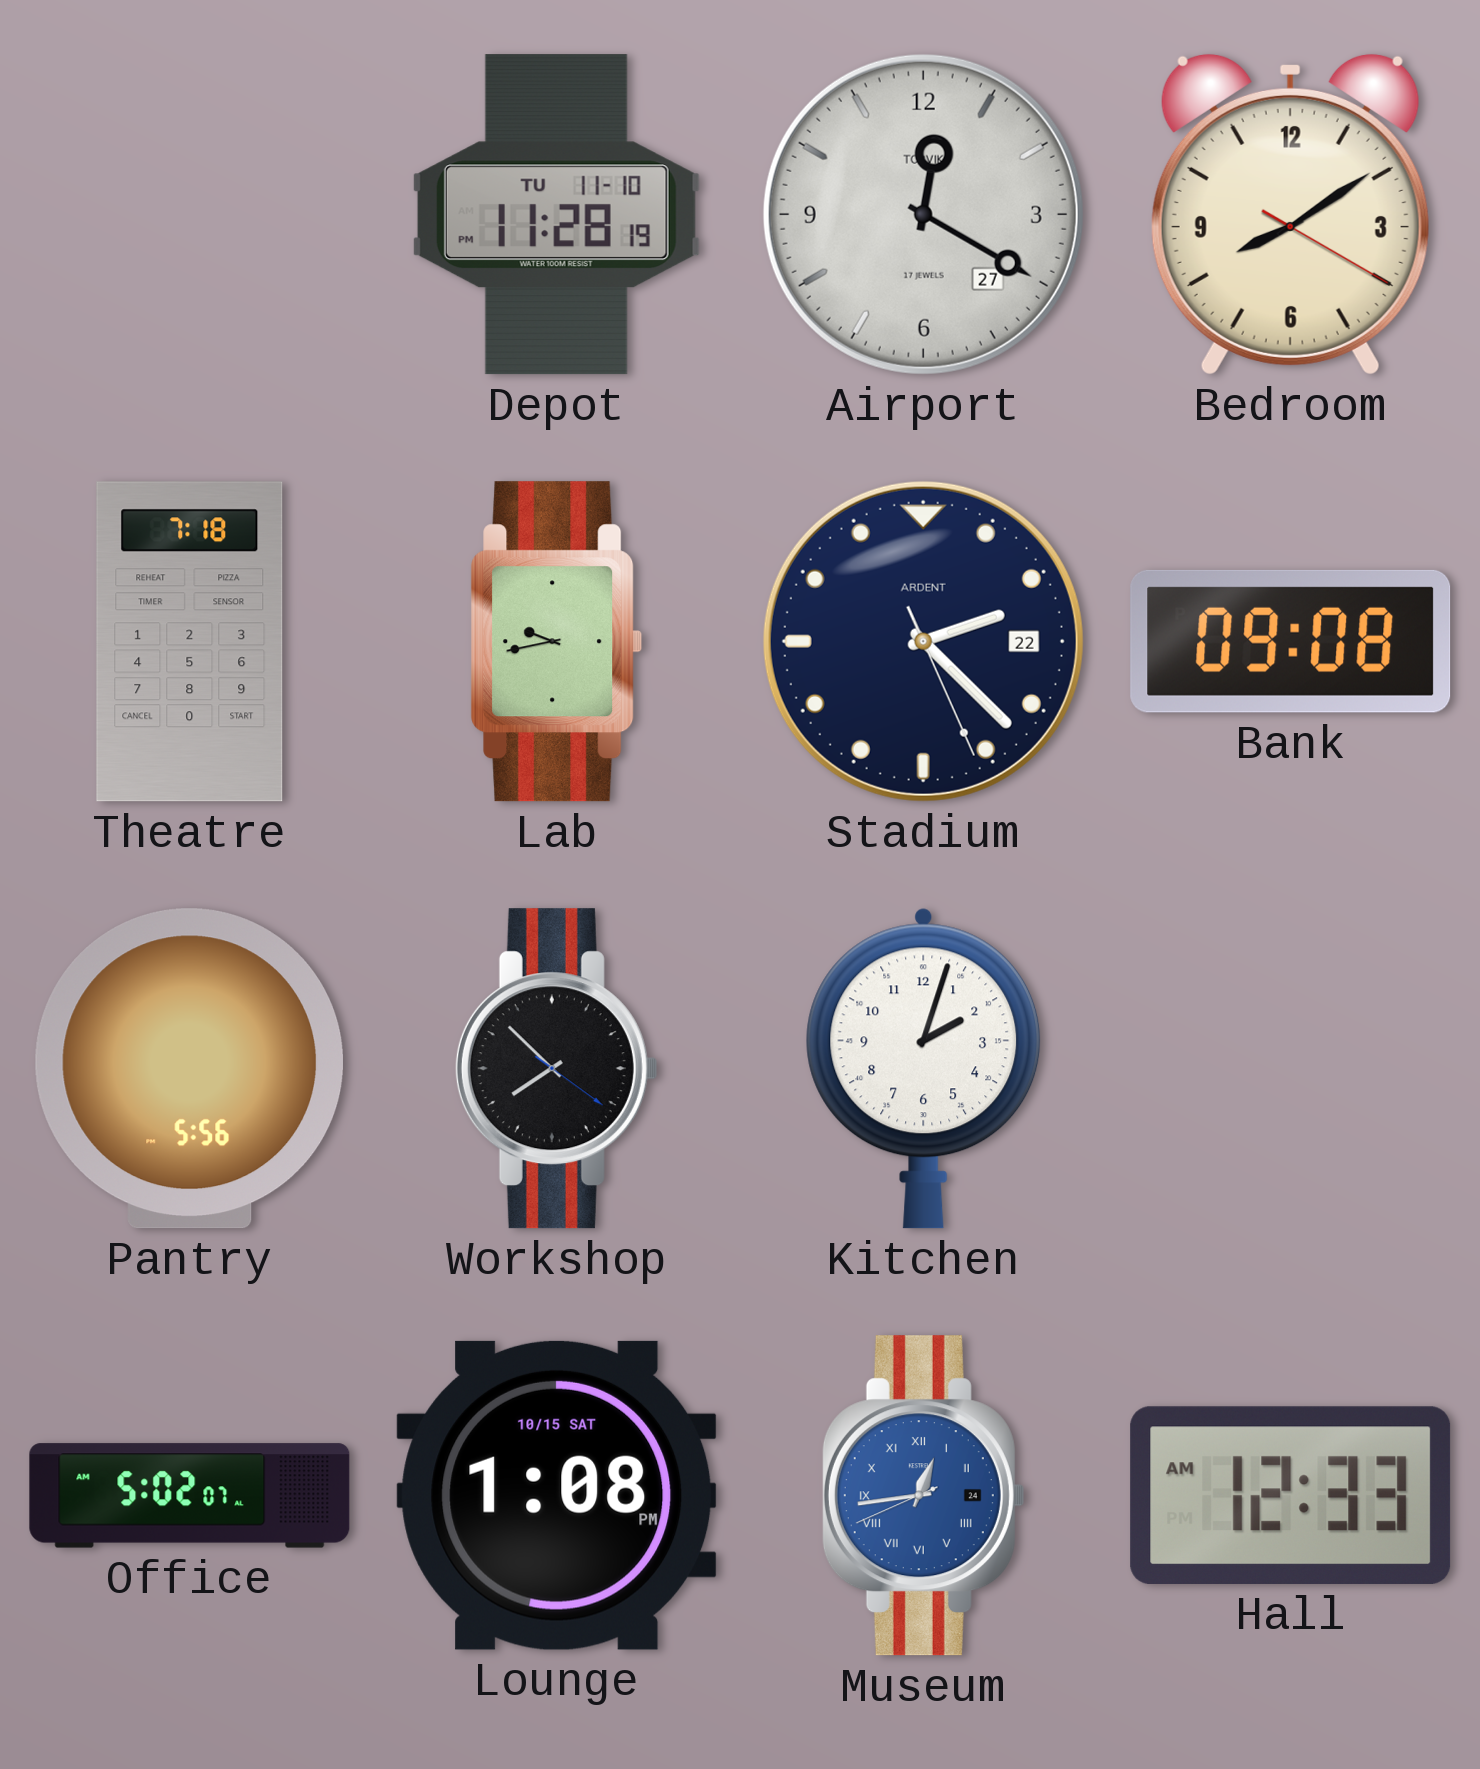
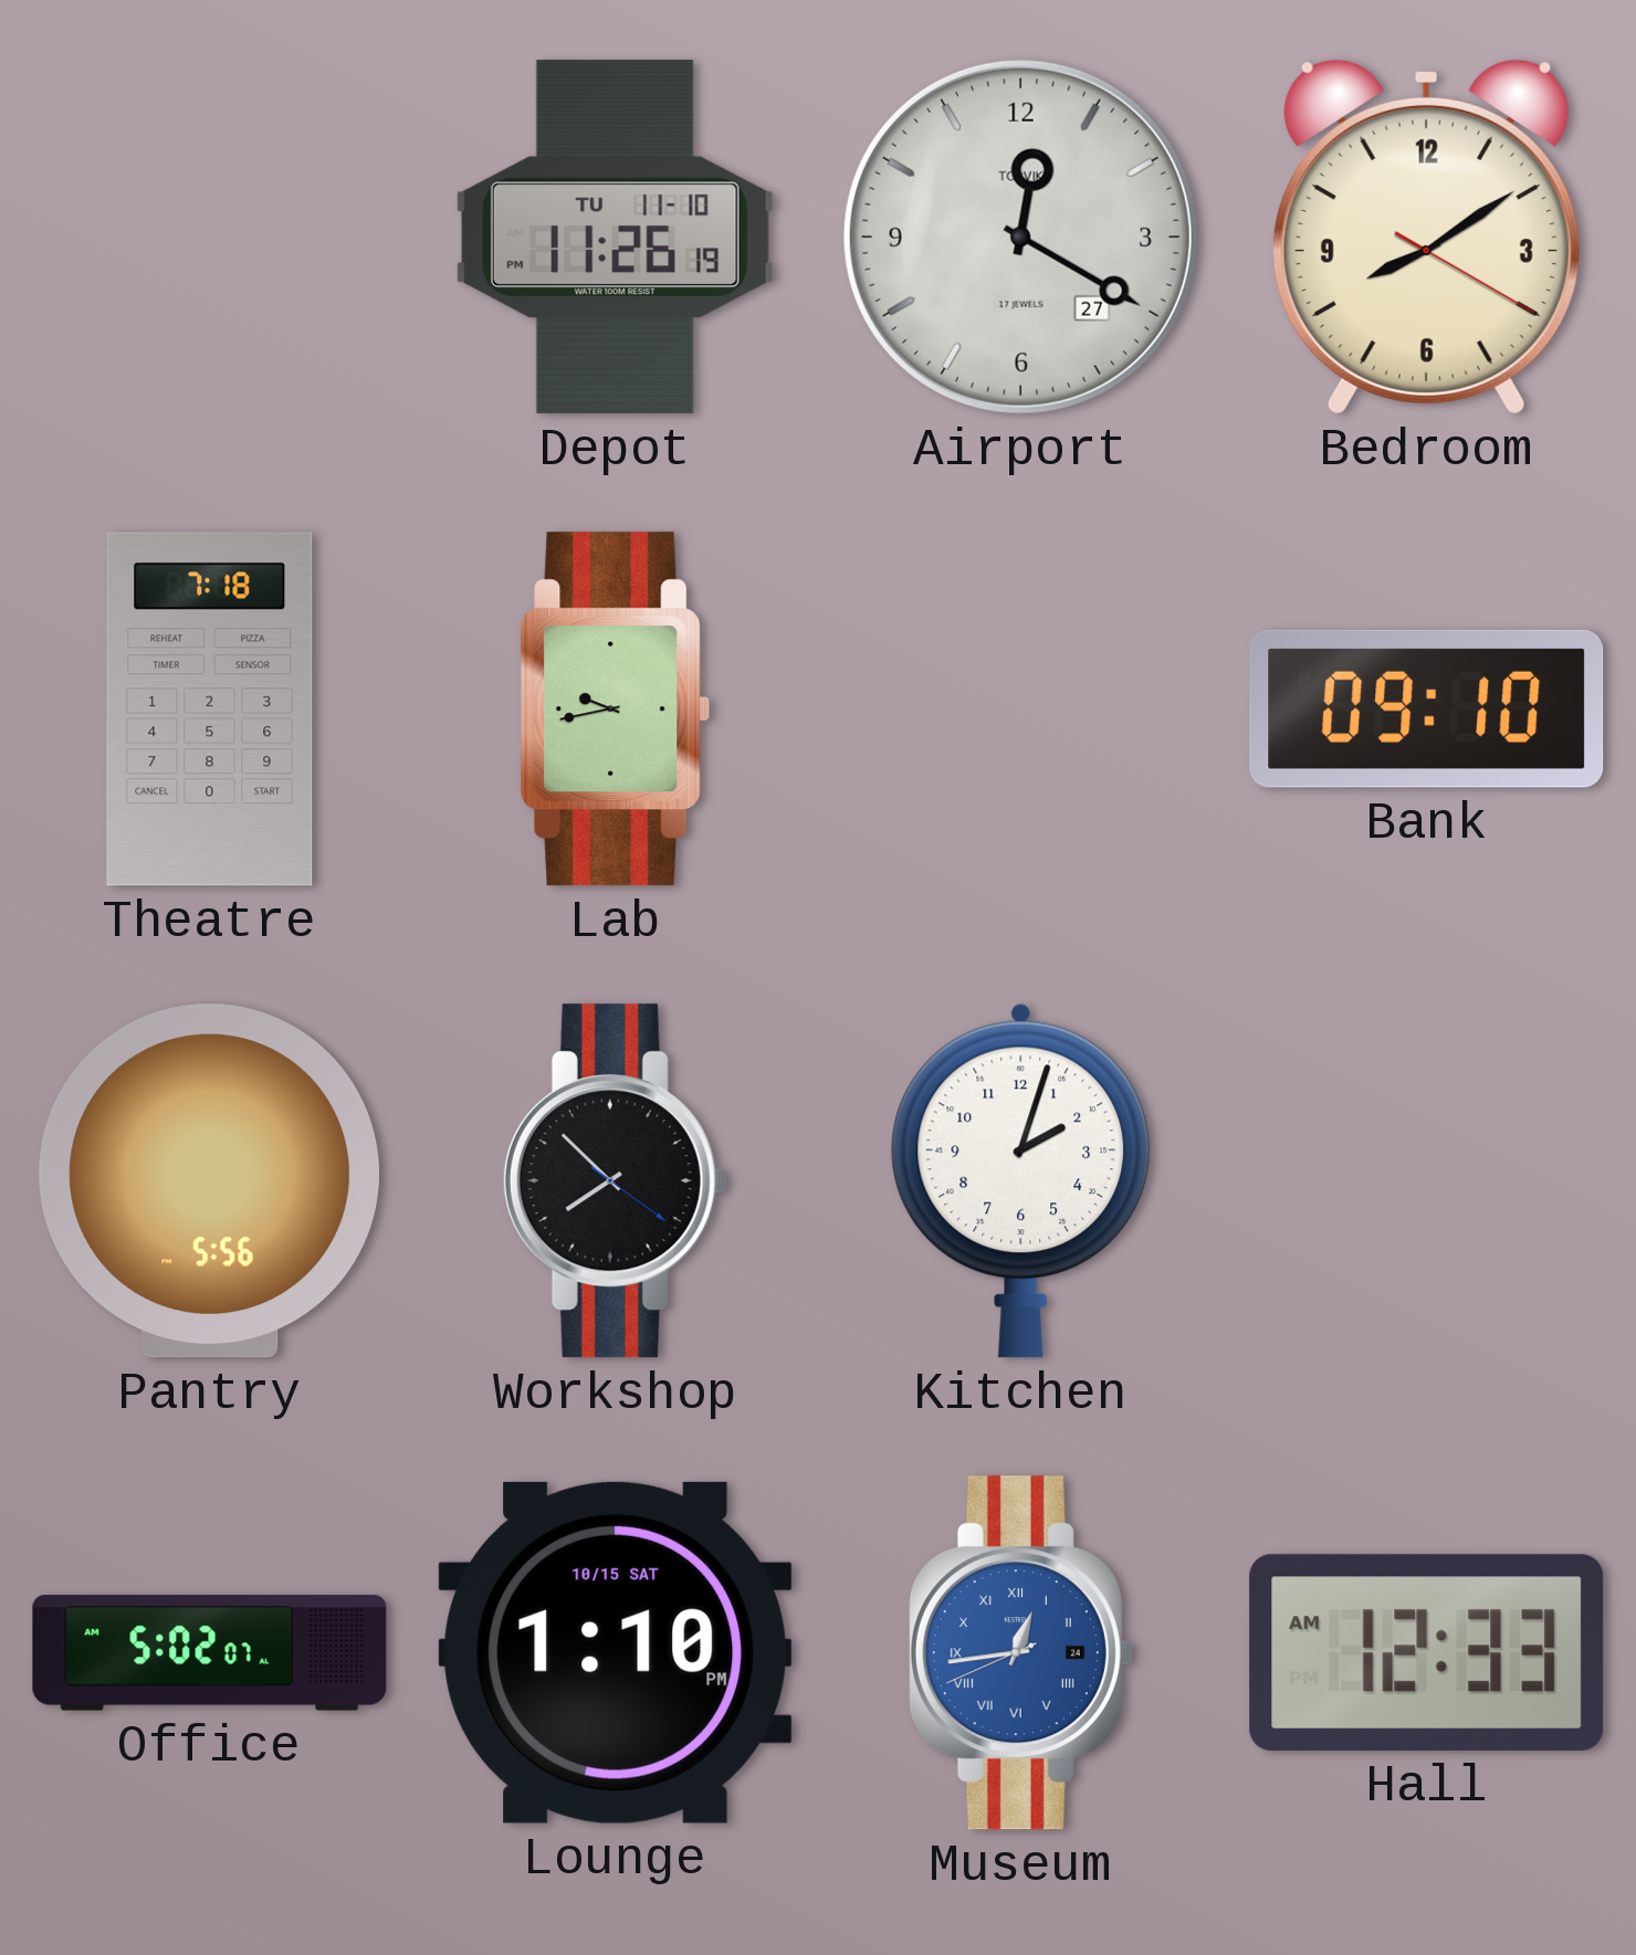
Depot: 11:28 -> 11:26 (615, 238)
Stadium: 2:22 -> none (923, 641)
Bank: 09:08 -> 09:10 (1427, 708)
Lounge: 1:08 -> 1:10 (616, 1652)
